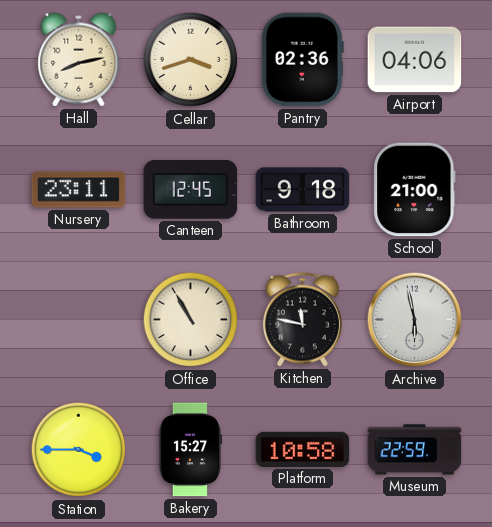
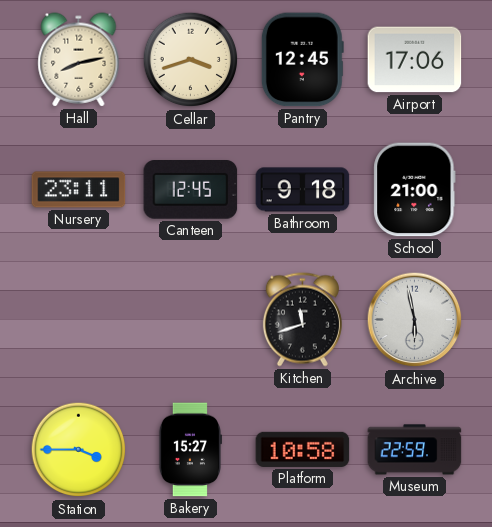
Pantry: 02:36 -> 12:45 (302, 60)
Airport: 04:06 -> 17:06 (415, 60)
Office: 10:55 -> none (191, 320)
Kitchen: 11:47 -> 11:42 (302, 320)
